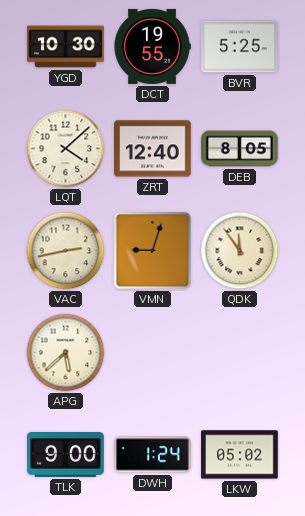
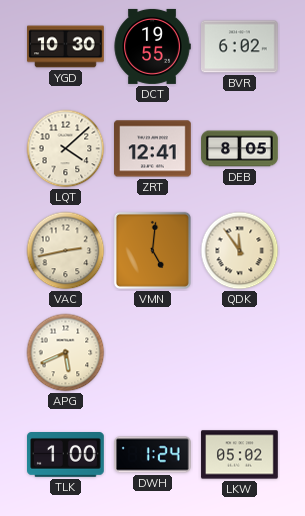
BVR: 5:25 -> 6:02 (240, 47)
ZRT: 12:40 -> 12:41 (153, 149)
VMN: 9:03 -> 5:01 (152, 250)
APG: 5:38 -> 5:41 (66, 353)
TLK: 9:00 -> 1:00 (66, 455)
